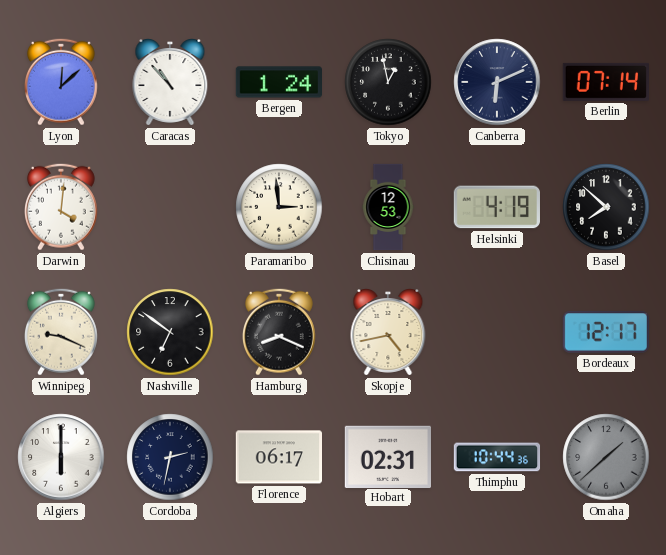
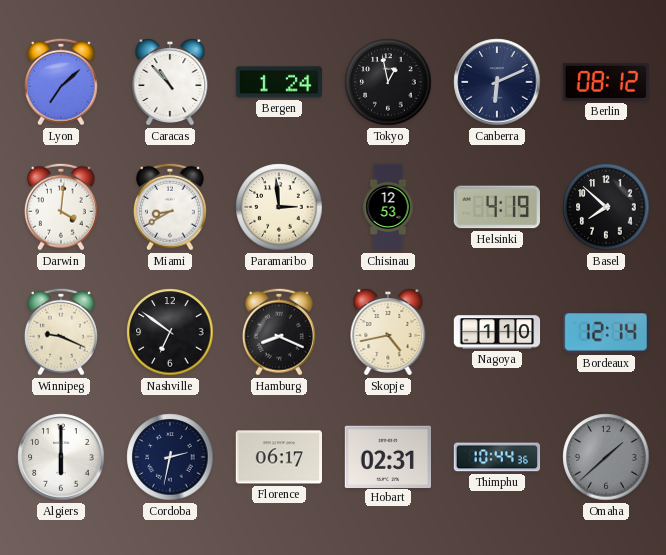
Lyon: 12:08 -> 7:08 (61, 82)
Berlin: 07:14 -> 08:12 (606, 82)
Miami: none -> 8:40 (170, 207)
Nagoya: none -> 1:10 (497, 332)
Bordeaux: 12:17 -> 12:14 (606, 332)
